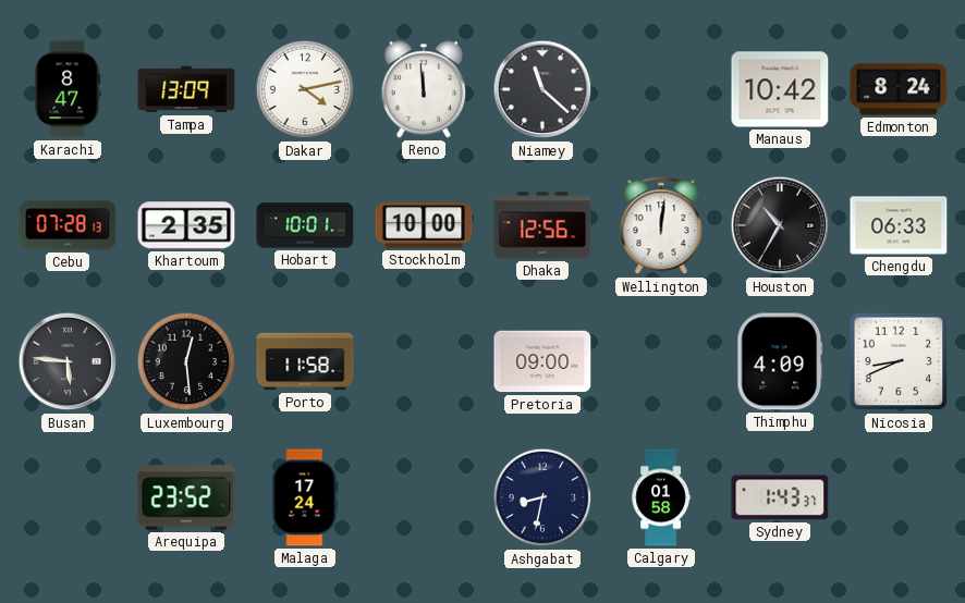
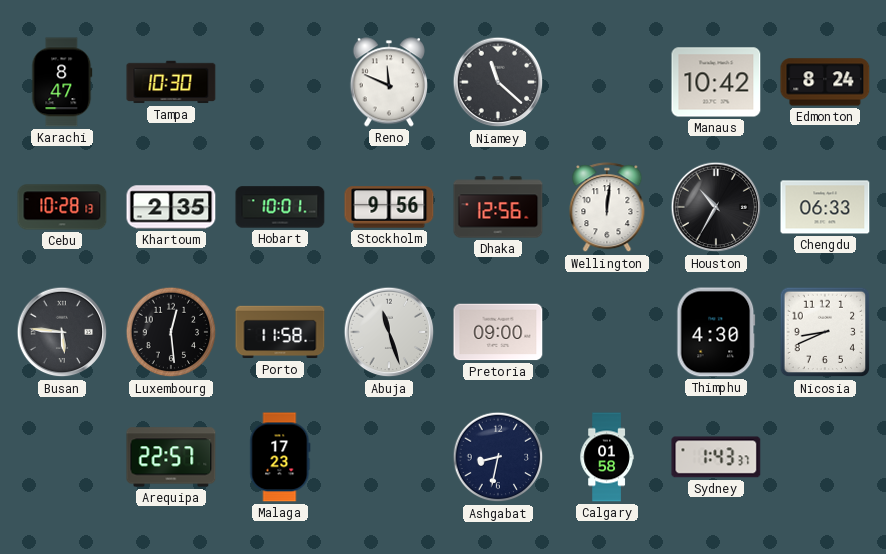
Tampa: 13:09 -> 10:30 (171, 82)
Dakar: 4:13 -> none (305, 89)
Reno: 11:59 -> 11:49 (389, 82)
Cebu: 07:28 -> 10:28 (62, 207)
Stockholm: 10:00 -> 9:56 (389, 207)
Abuja: none -> 11:27 (389, 332)
Thimphu: 4:09 -> 4:30 (716, 332)
Arequipa: 23:52 -> 22:57 (171, 457)
Malaga: 17:24 -> 17:23 (280, 457)
